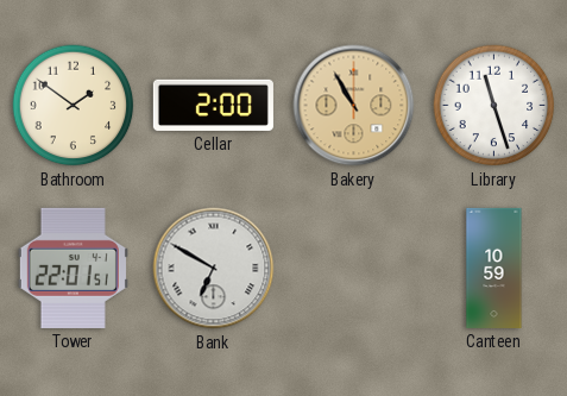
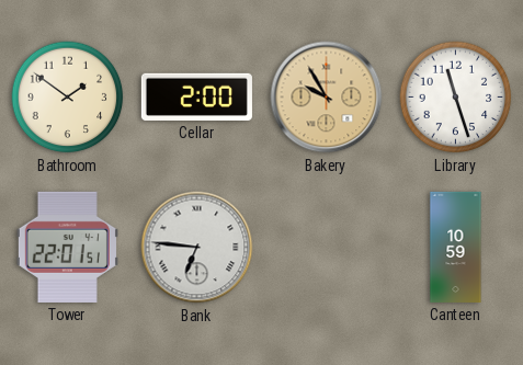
Bakery: 10:55 -> 9:55 (327, 98)
Bank: 6:50 -> 6:46 (197, 248)
